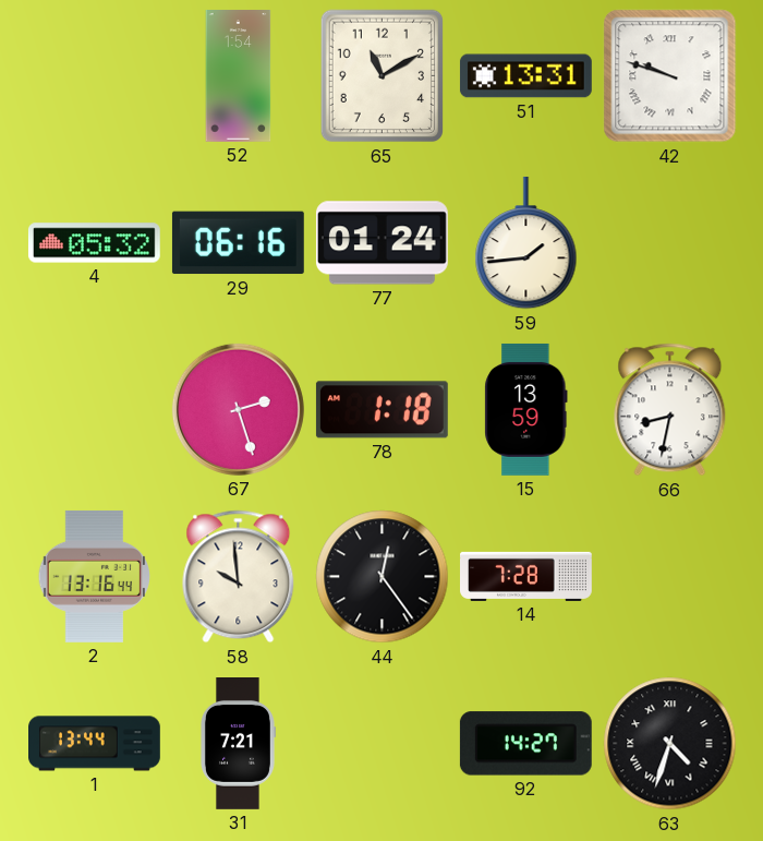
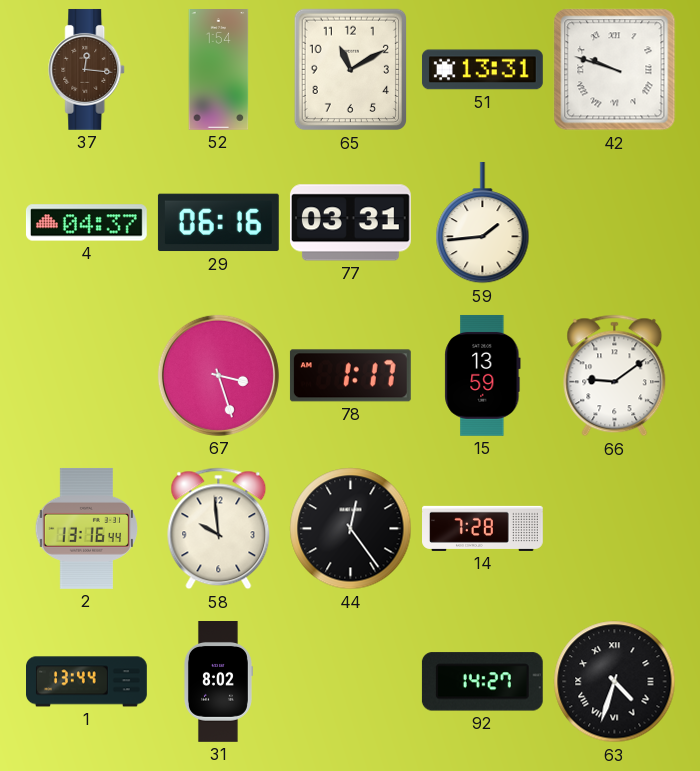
37: none -> 12:16 (87, 69)
4: 05:32 -> 04:37 (86, 223)
77: 01:24 -> 03:31 (350, 223)
67: 2:27 -> 3:27 (218, 375)
78: 1:18 -> 1:17 (350, 376)
66: 8:32 -> 9:09 (615, 376)
31: 7:21 -> 8:02 (218, 682)
